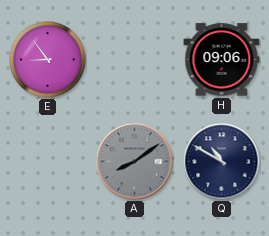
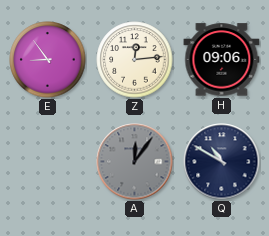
Z: none -> 12:14 (135, 60)
A: 8:09 -> 12:06 (135, 162)
